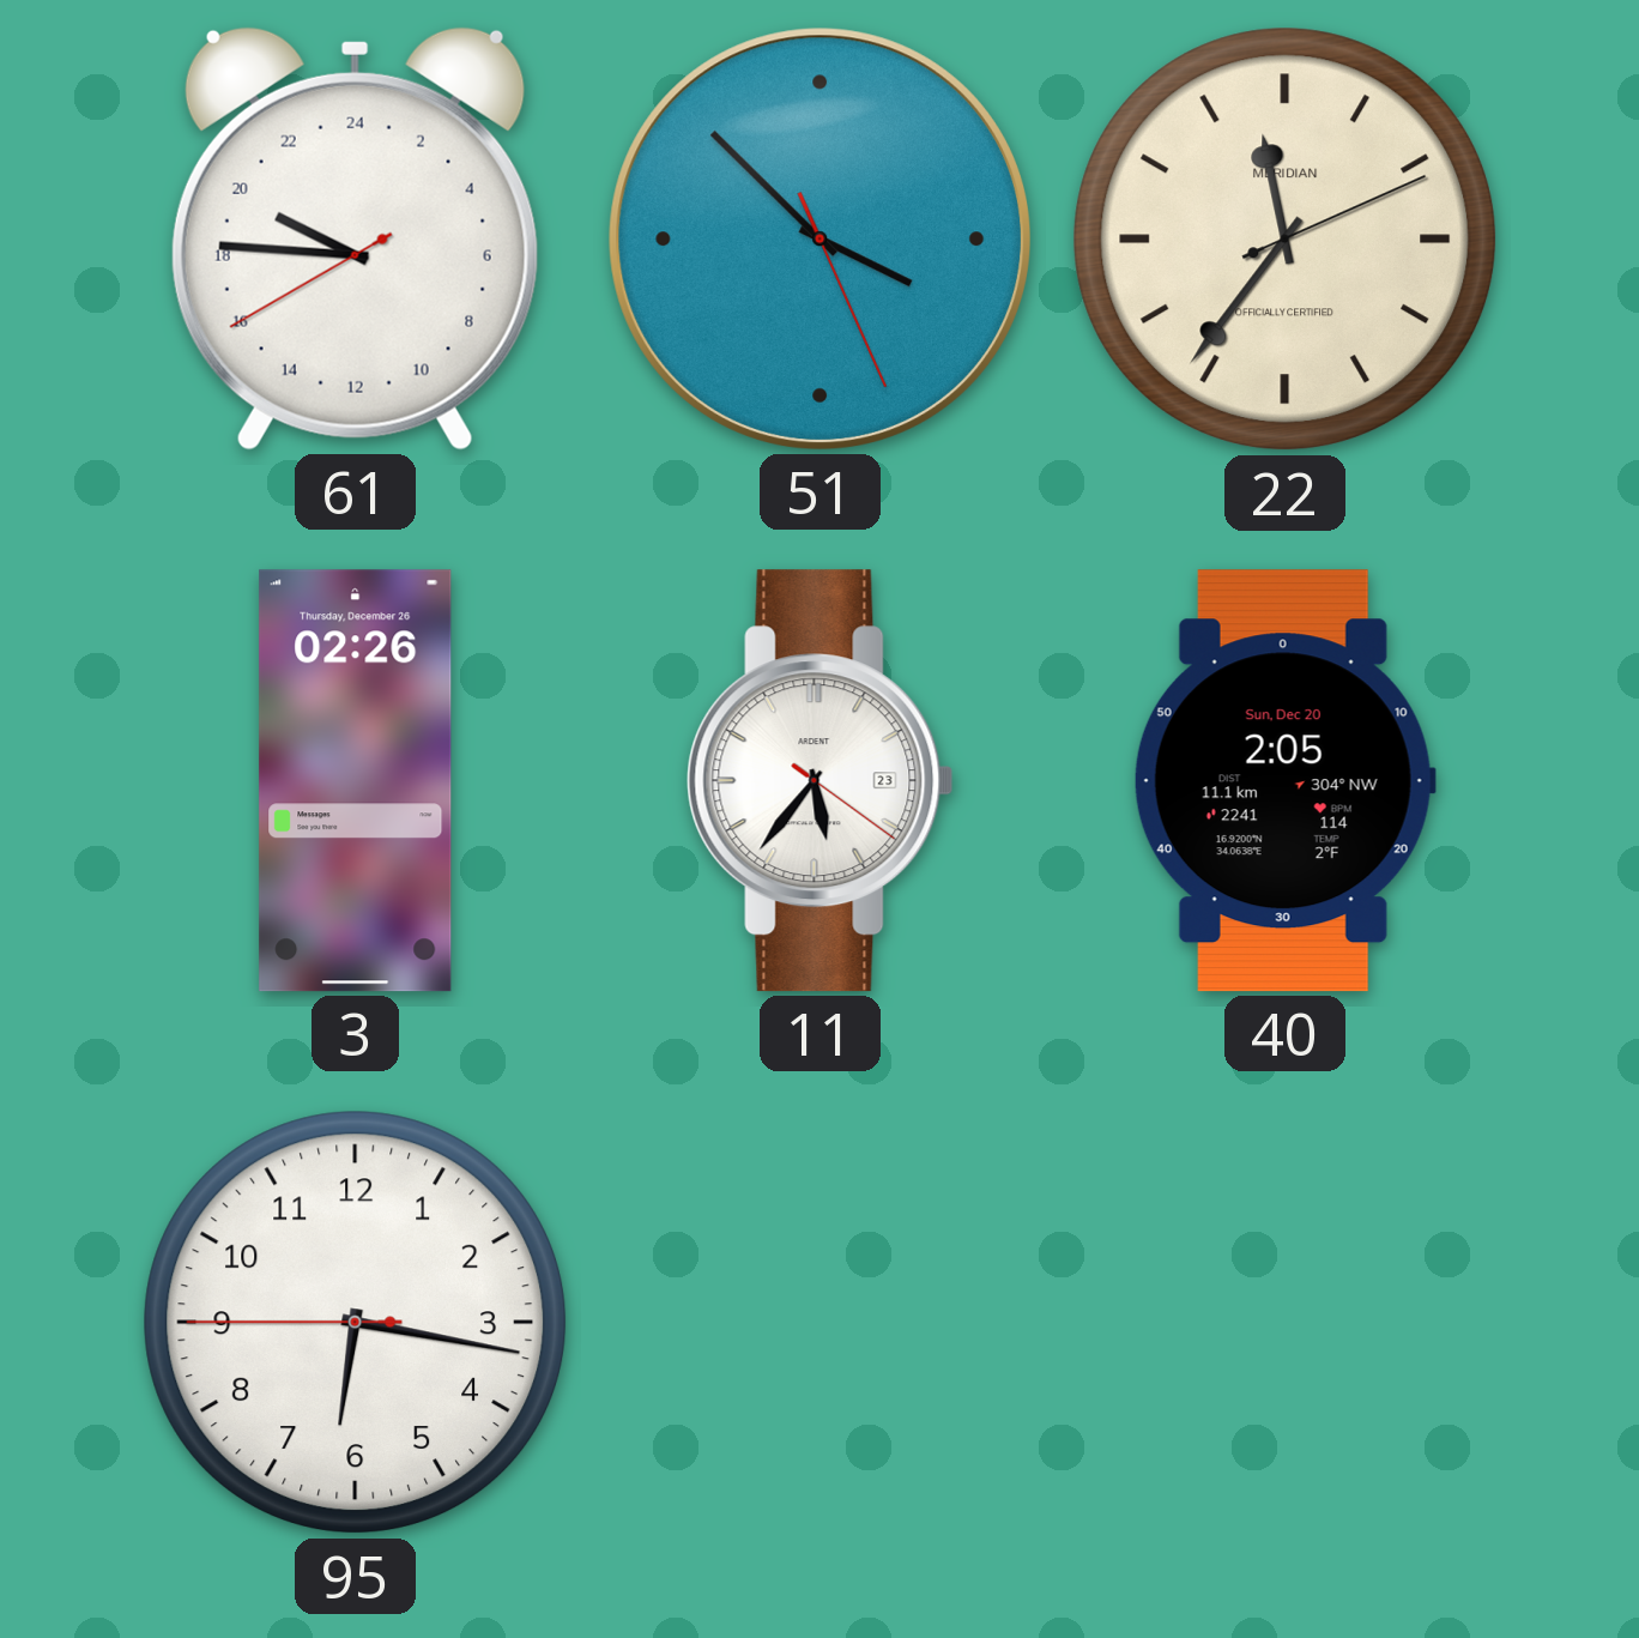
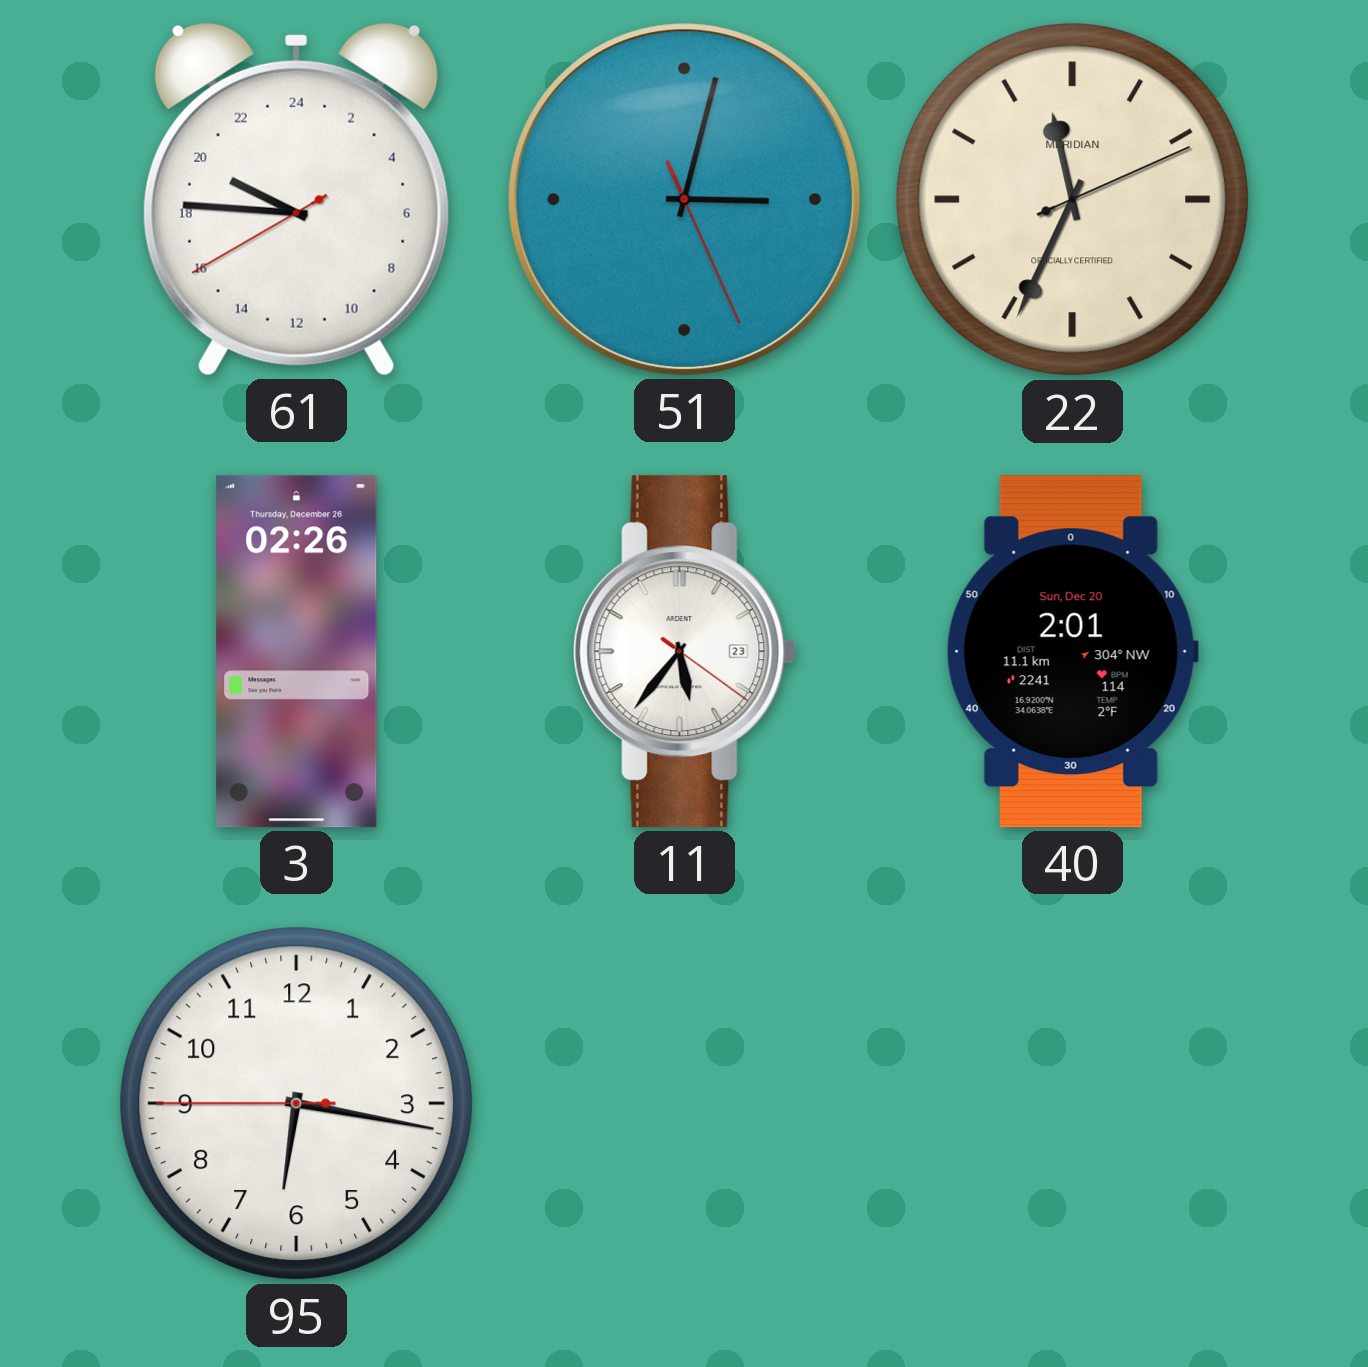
51: 3:52 -> 3:02 (684, 199)
22: 11:36 -> 11:34 (1073, 200)
40: 2:05 -> 2:01 (1072, 652)
